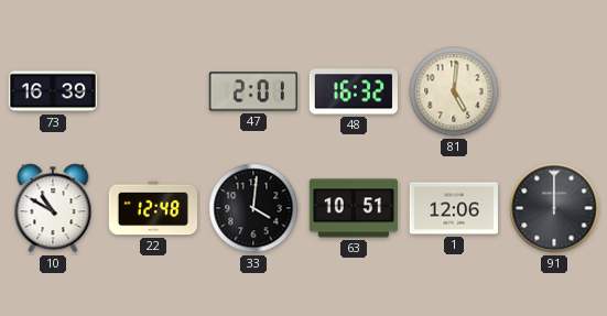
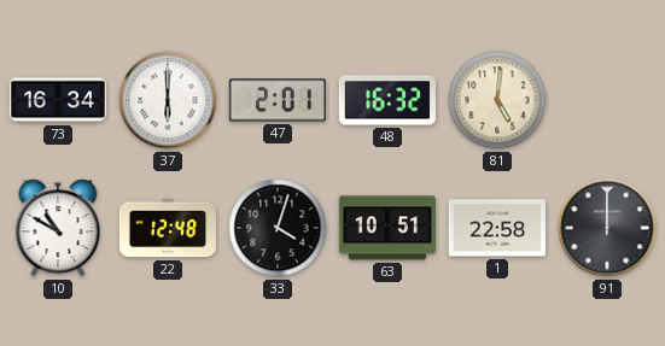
73: 16:39 -> 16:34 (57, 100)
37: none -> 6:00 (168, 100)
33: 4:01 -> 4:03 (278, 228)
1: 12:06 -> 22:58 (496, 228)
